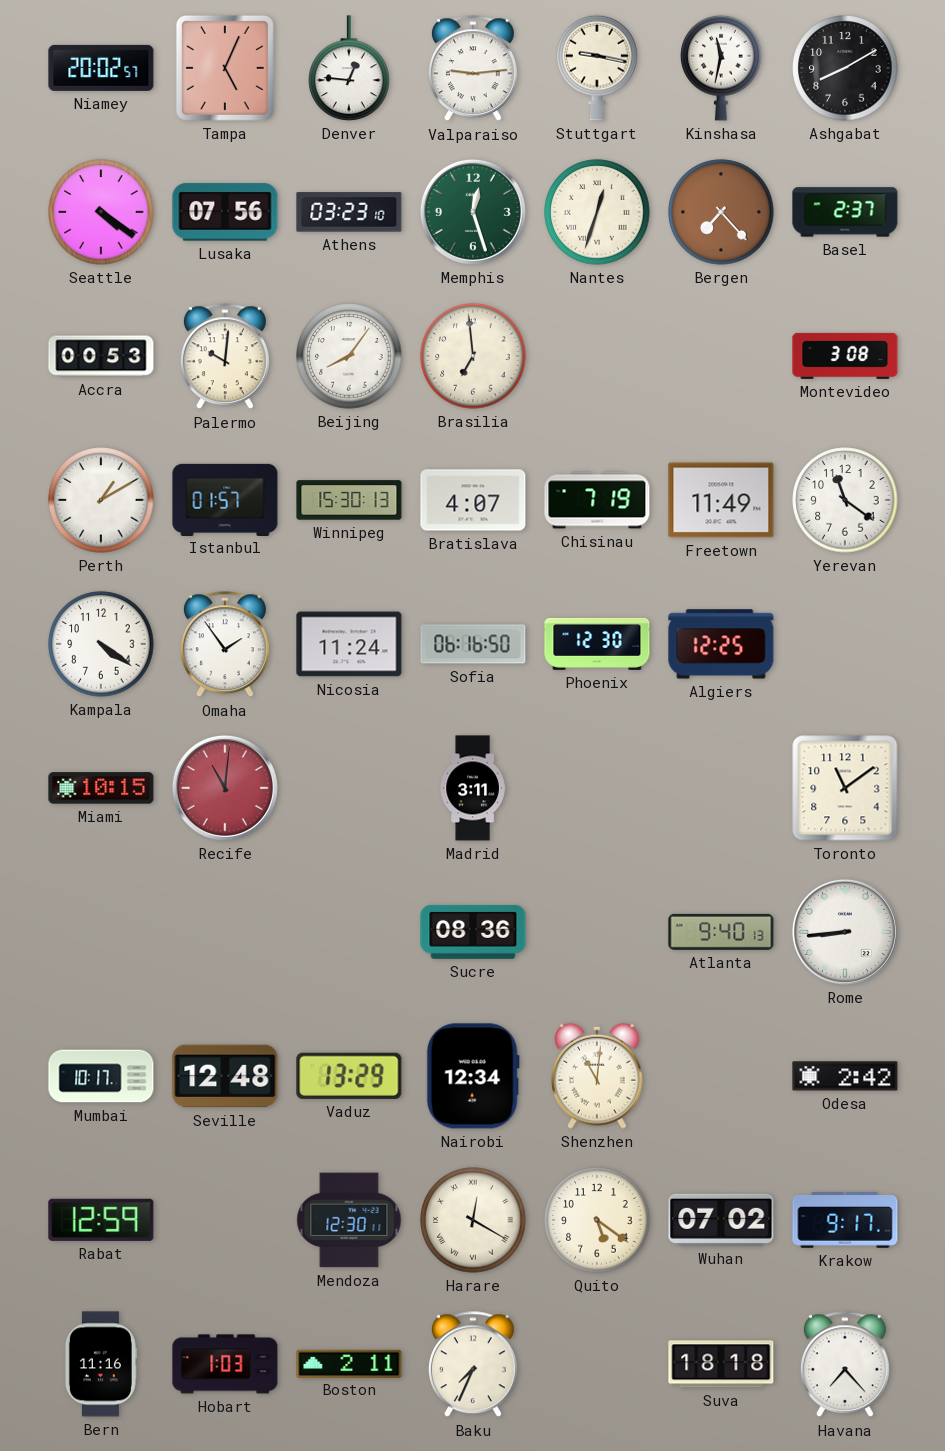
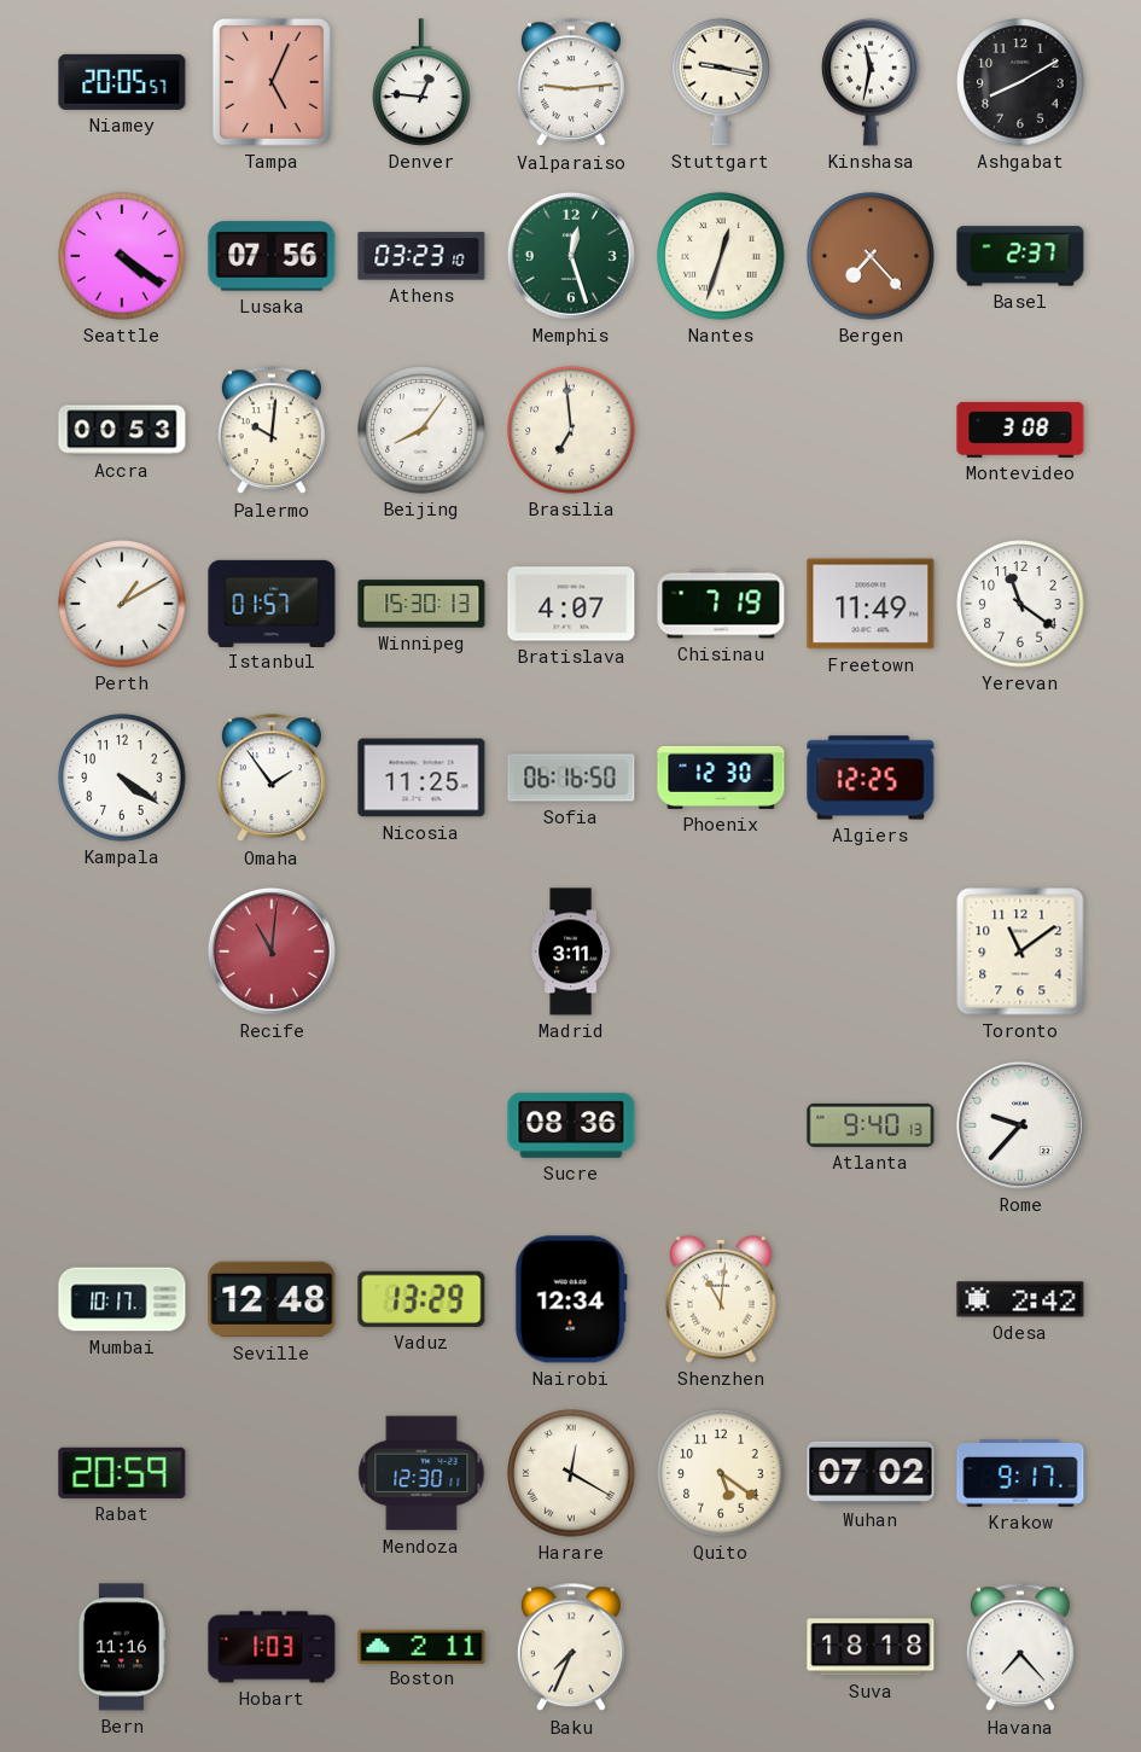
Niamey: 20:02 -> 20:05 (122, 82)
Nicosia: 11:24 -> 11:25 (421, 778)
Miami: 10:15 -> none (101, 788)
Rome: 8:44 -> 9:37 (1020, 1125)
Rabat: 12:59 -> 20:59 (122, 1473)
